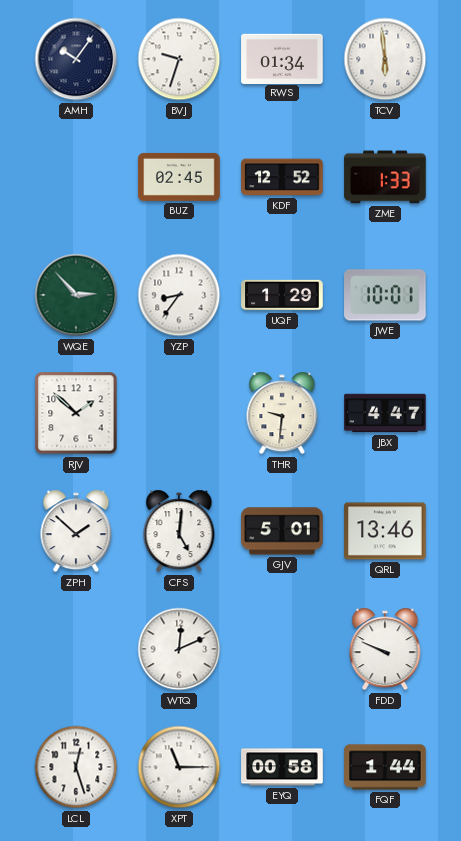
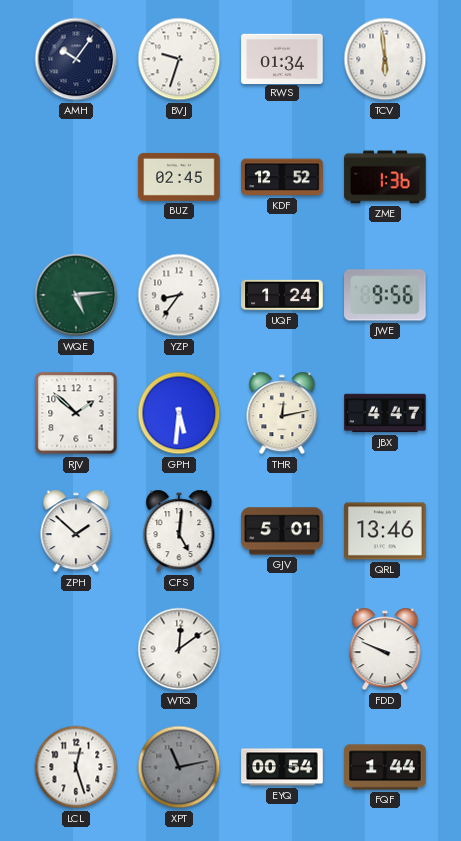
ZME: 1:33 -> 1:36 (385, 177)
WQE: 2:53 -> 5:14 (76, 295)
UQF: 1:29 -> 1:24 (282, 295)
JWE: 10:01 -> 9:56 (385, 295)
GPH: none -> 5:31 (179, 413)
THR: 9:31 -> 12:13 (282, 413)
WTQ: 12:11 -> 12:09 (179, 649)
XPT: 11:15 -> 11:13 (179, 767)
XPT dial: white -> grey (179, 767)
EYQ: 00:58 -> 00:54 (282, 767)
